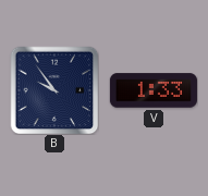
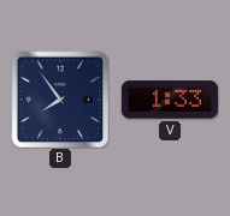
B: 9:54 -> 7:54 (60, 100)
